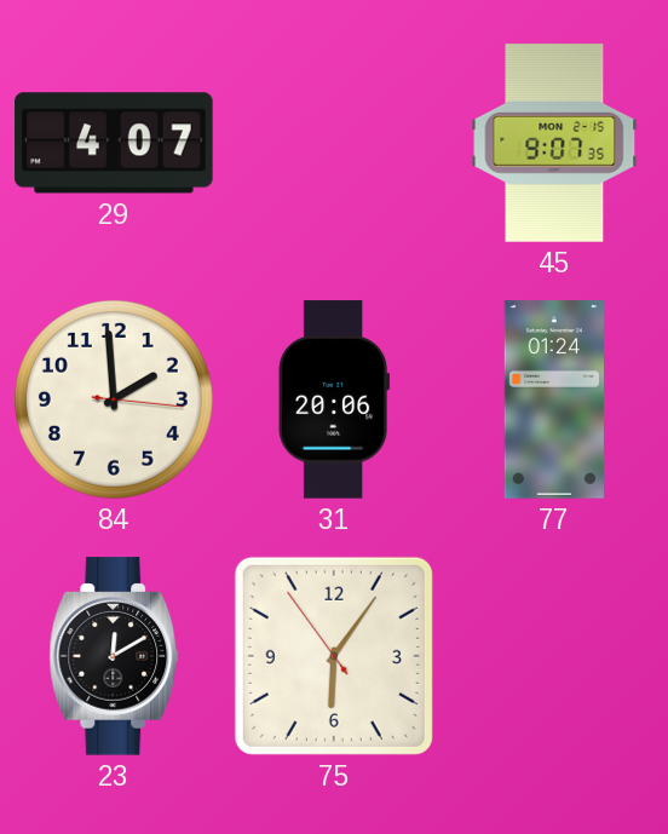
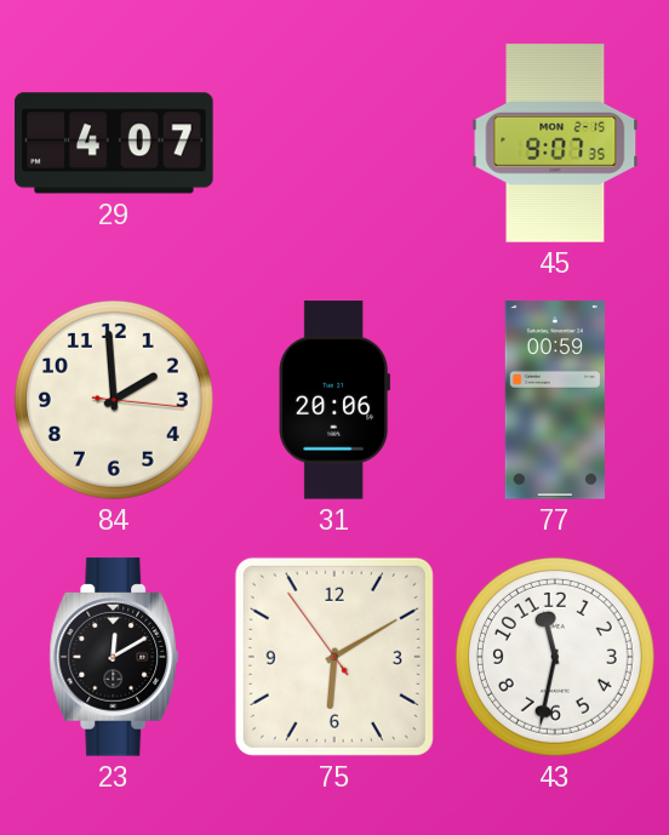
77: 01:24 -> 00:59 (555, 400)
75: 6:05 -> 6:09 (334, 657)
43: none -> 11:32 (555, 657)
